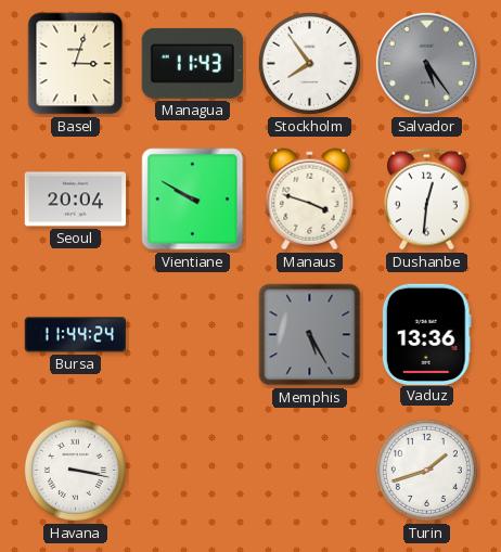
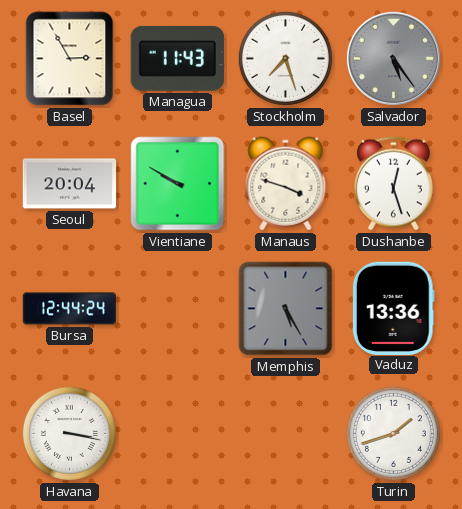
Basel: 3:03 -> 2:55 (70, 59)
Stockholm: 7:54 -> 7:27 (285, 58)
Dushanbe: 12:31 -> 12:27 (393, 184)
Bursa: 11:44 -> 12:44 (70, 309)
